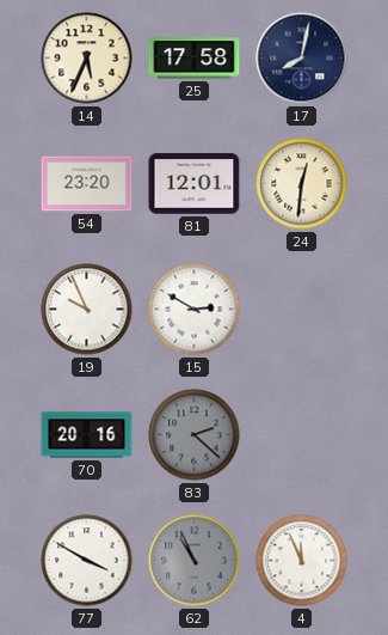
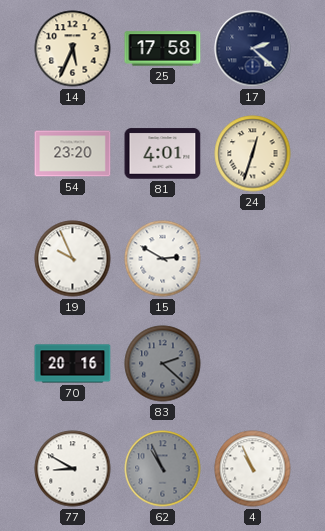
17: 8:02 -> 2:22 (253, 49)
81: 12:01 -> 4:01 (163, 154)
24: 12:31 -> 12:33 (253, 154)
77: 3:50 -> 8:50 (73, 469)
4: 11:56 -> 10:56 (253, 469)
